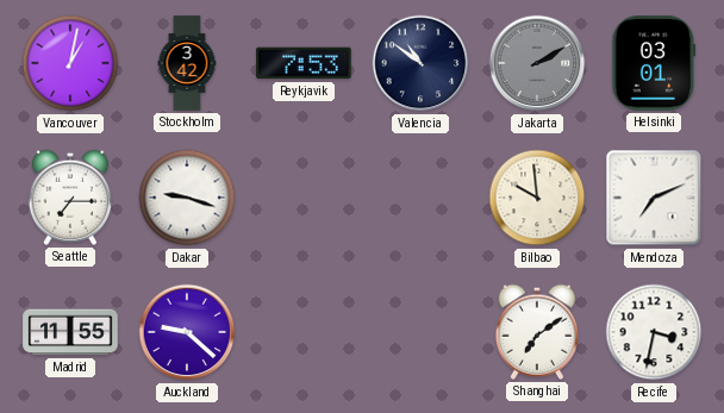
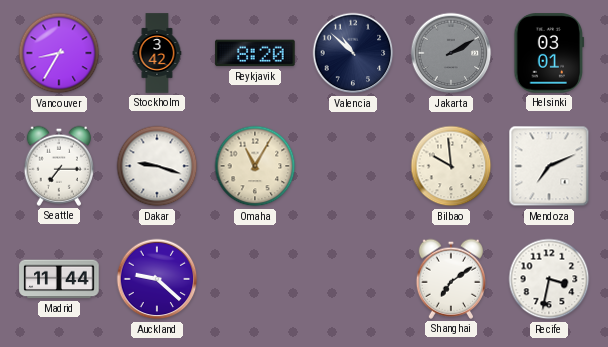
Vancouver: 1:02 -> 8:35 (59, 53)
Reykjavik: 7:53 -> 8:20 (255, 53)
Valencia: 10:51 -> 10:52 (353, 53)
Omaha: none -> 11:05 (255, 166)
Madrid: 11:55 -> 11:44 (59, 279)
